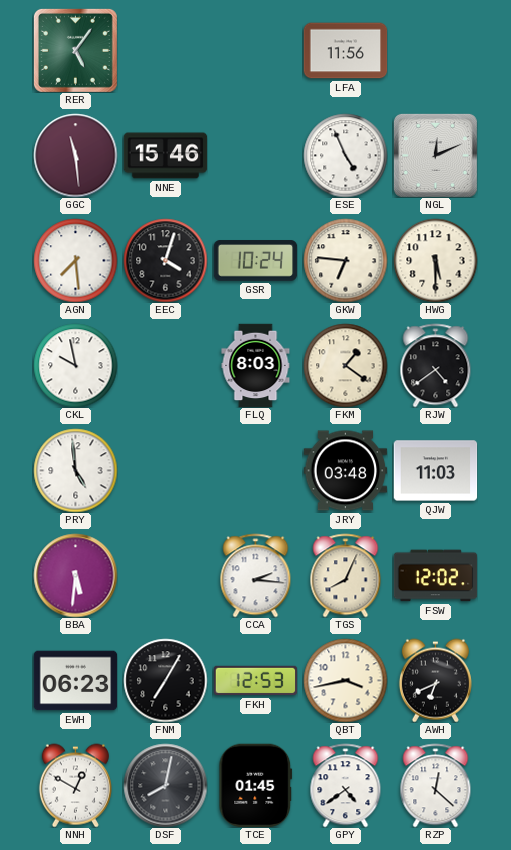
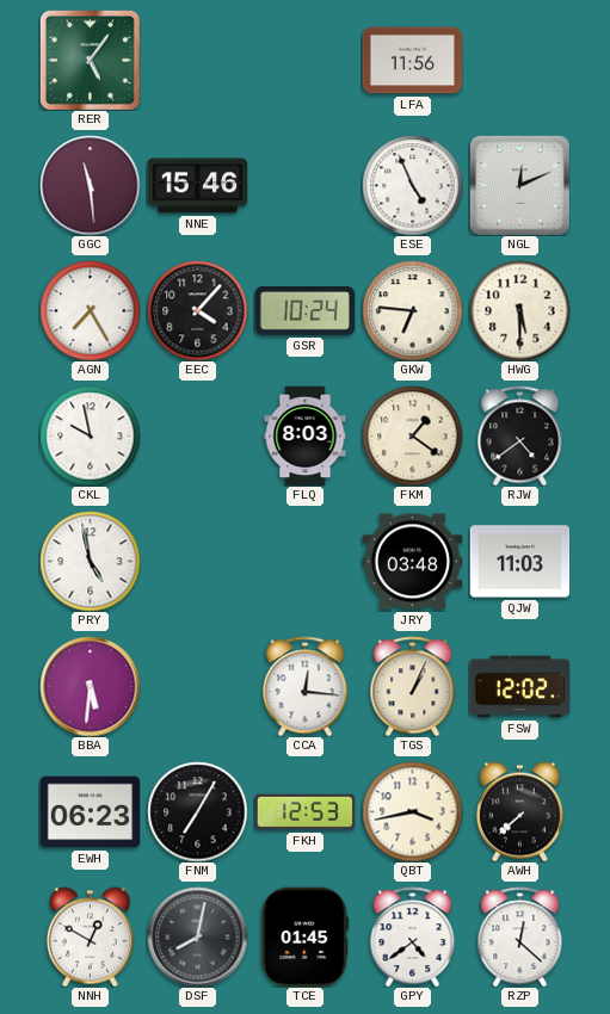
AGN: 7:29 -> 7:25 (90, 310)
EEC: 4:03 -> 4:07 (197, 310)
PRY: 4:59 -> 4:58 (90, 561)
CCA: 2:16 -> 12:16 (306, 686)
TGS: 8:04 -> 1:04 (413, 686)
AWH: 6:41 -> 7:38 (519, 811)
